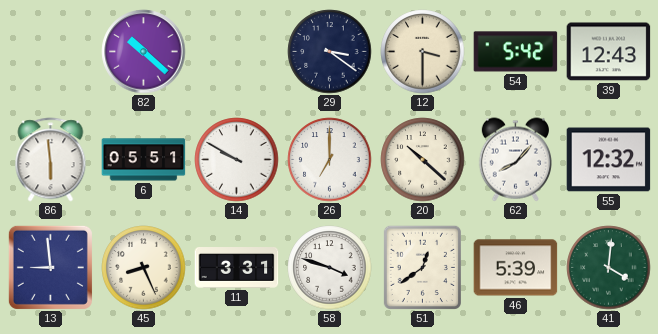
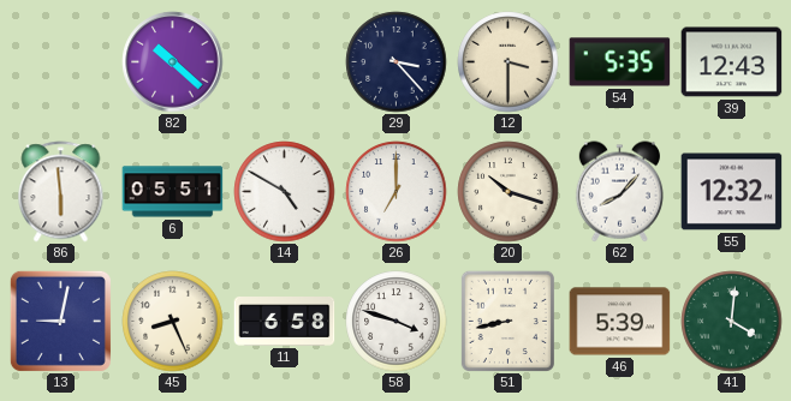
29: 3:21 -> 3:23 (397, 62)
54: 5:42 -> 5:35 (620, 62)
14: 9:50 -> 4:50 (285, 192)
20: 10:22 -> 10:18 (508, 192)
13: 8:59 -> 9:02 (60, 321)
11: 3:31 -> 6:58 (285, 322)
51: 12:39 -> 8:43 (507, 321)
